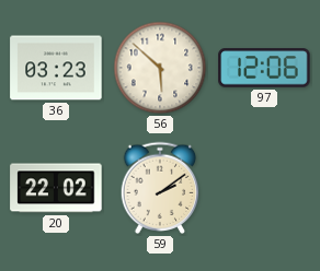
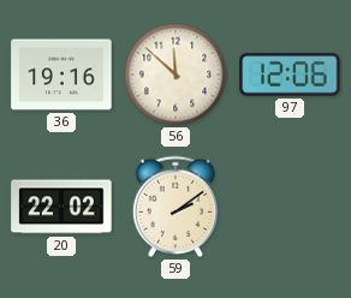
36: 03:23 -> 19:16 (61, 74)
56: 5:52 -> 11:52 (175, 74)
